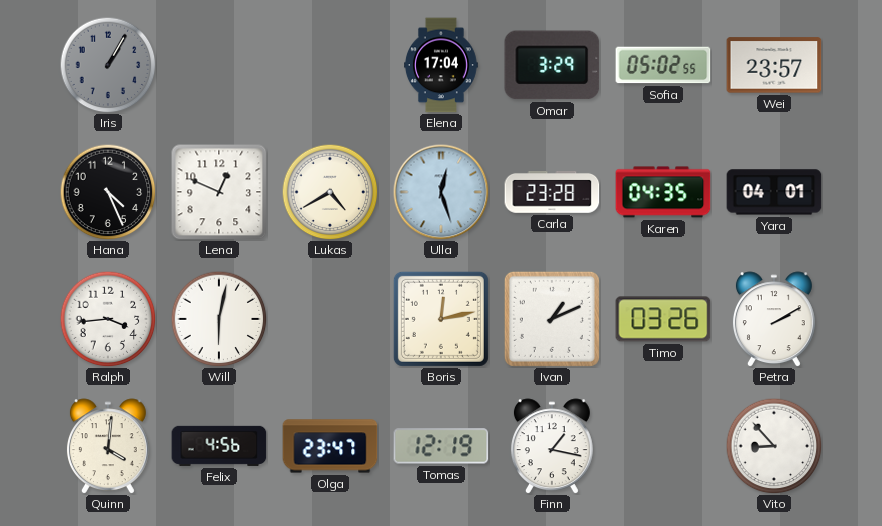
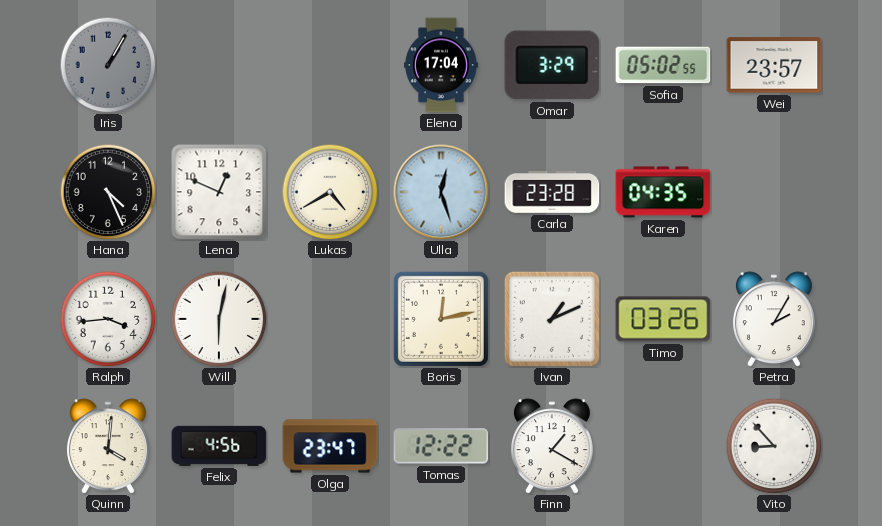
Yara: 04:01 -> none (774, 192)
Petra: 2:10 -> 2:05 (774, 319)
Tomas: 12:19 -> 12:22 (441, 446)
Finn: 1:17 -> 1:20 (552, 446)
